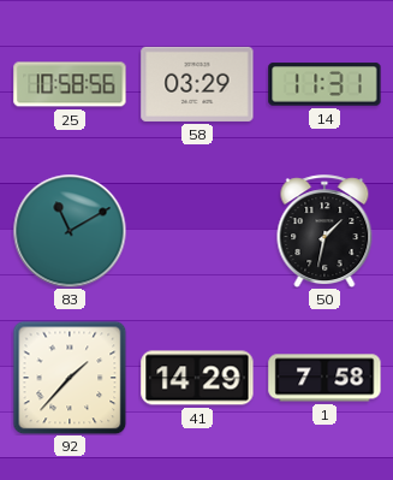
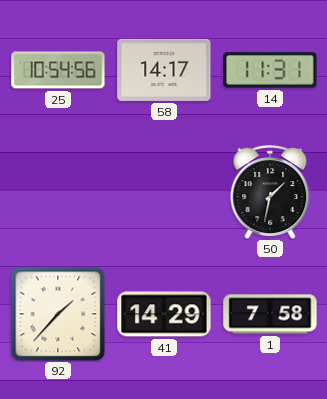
25: 10:58 -> 10:54 (58, 70)
58: 03:29 -> 14:17 (164, 70)
83: 11:10 -> none (70, 231)
